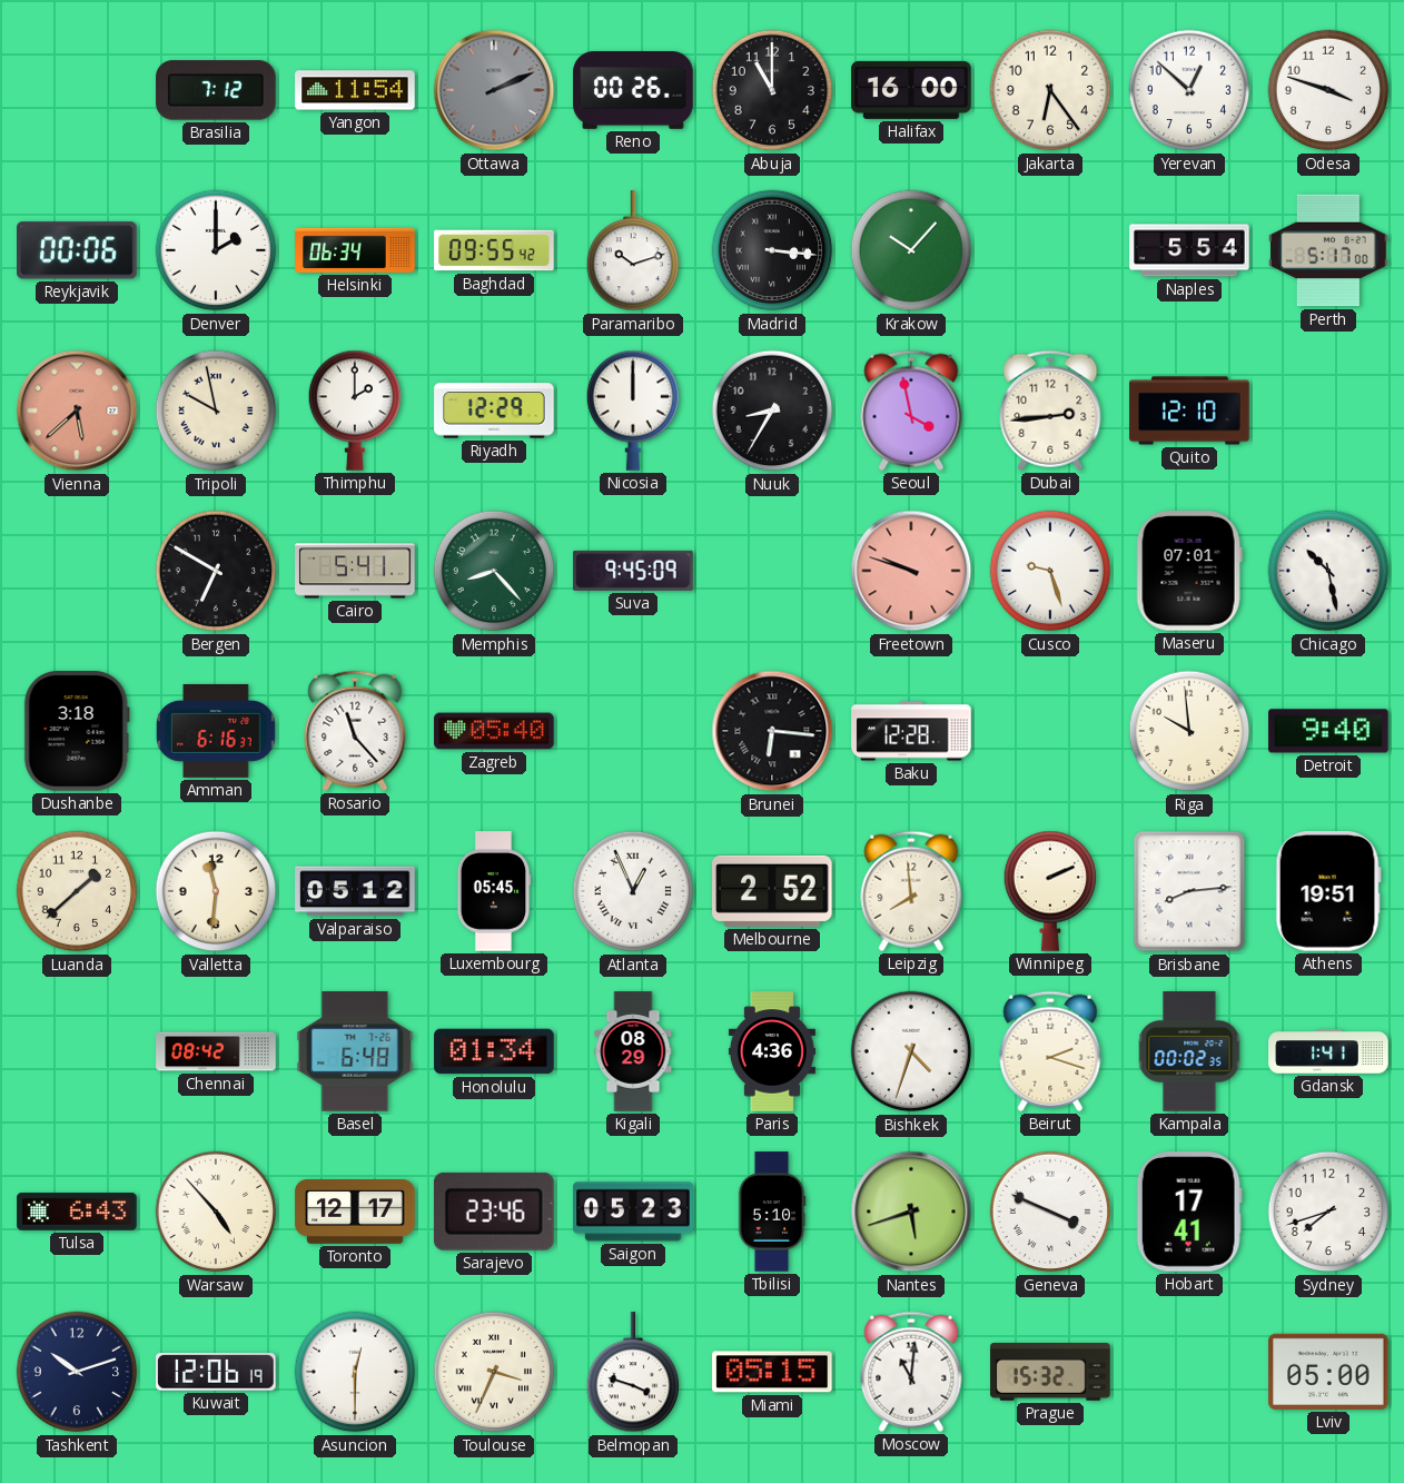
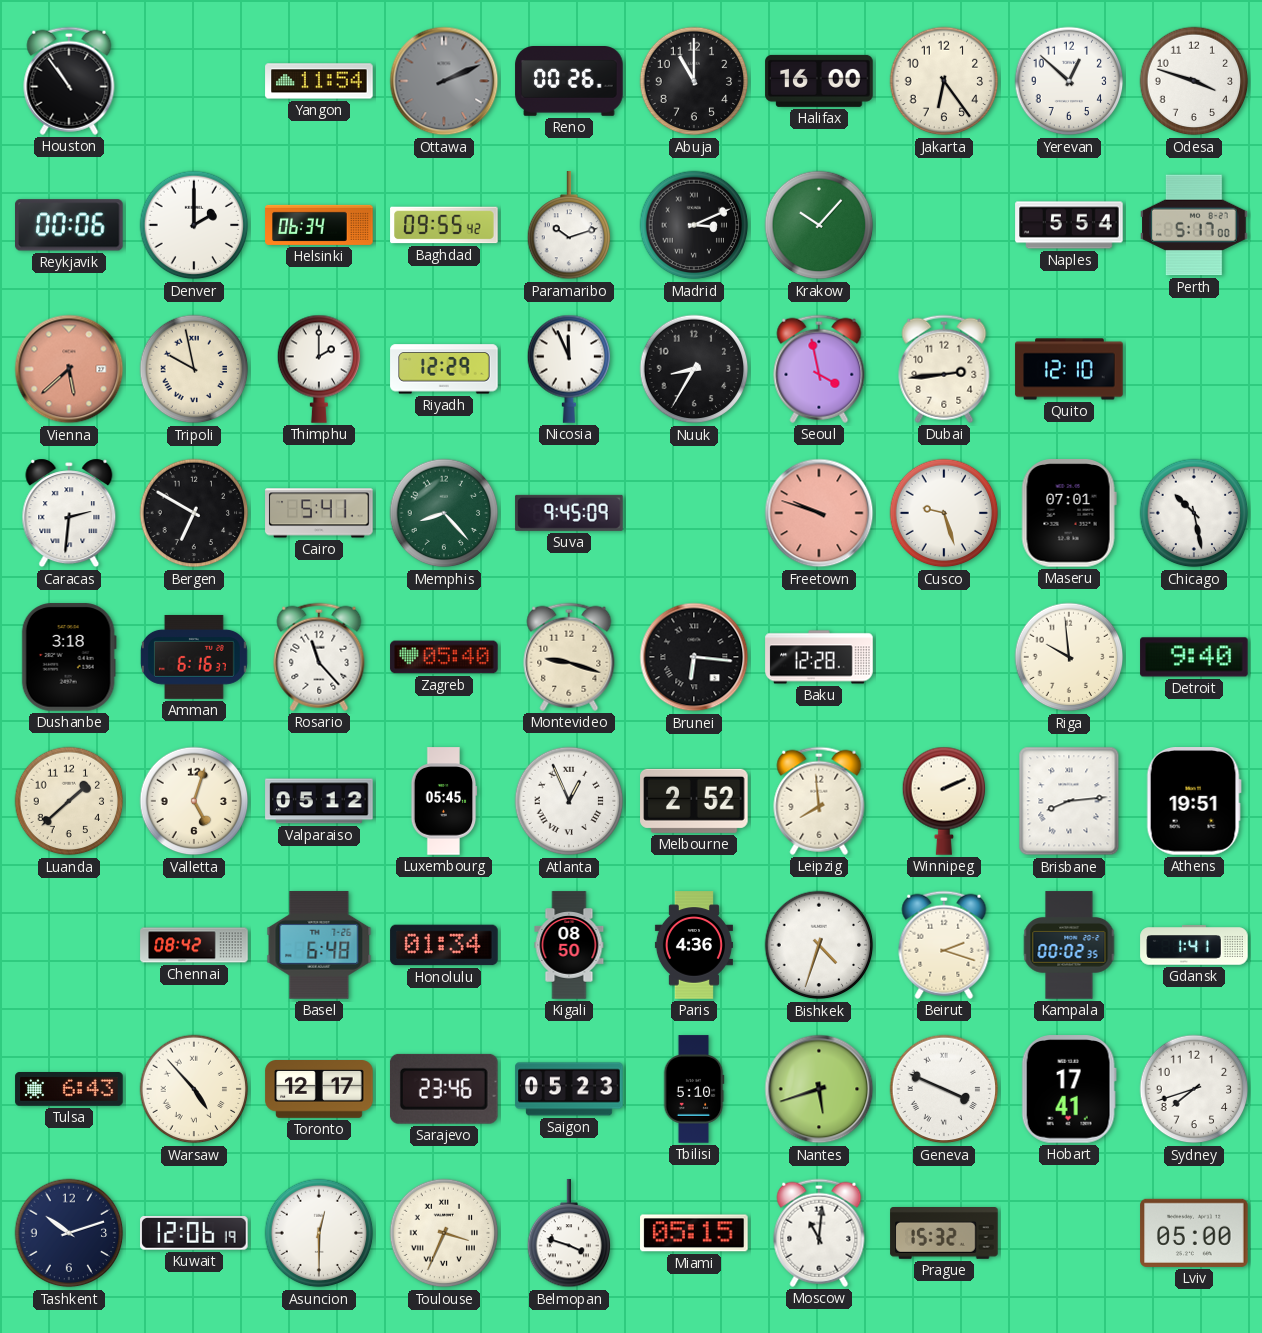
Houston: none -> 10:54 (69, 81)
Brasilia: 7:12 -> none (216, 90)
Madrid: 3:16 -> 3:11 (694, 225)
Nicosia: 12:00 -> 11:56 (569, 369)
Caracas: none -> 2:31 (69, 513)
Montevideo: none -> 9:18 (569, 657)
Valletta: 11:31 -> 5:03 (194, 801)
Kigali: 08:29 -> 08:50 (569, 945)
